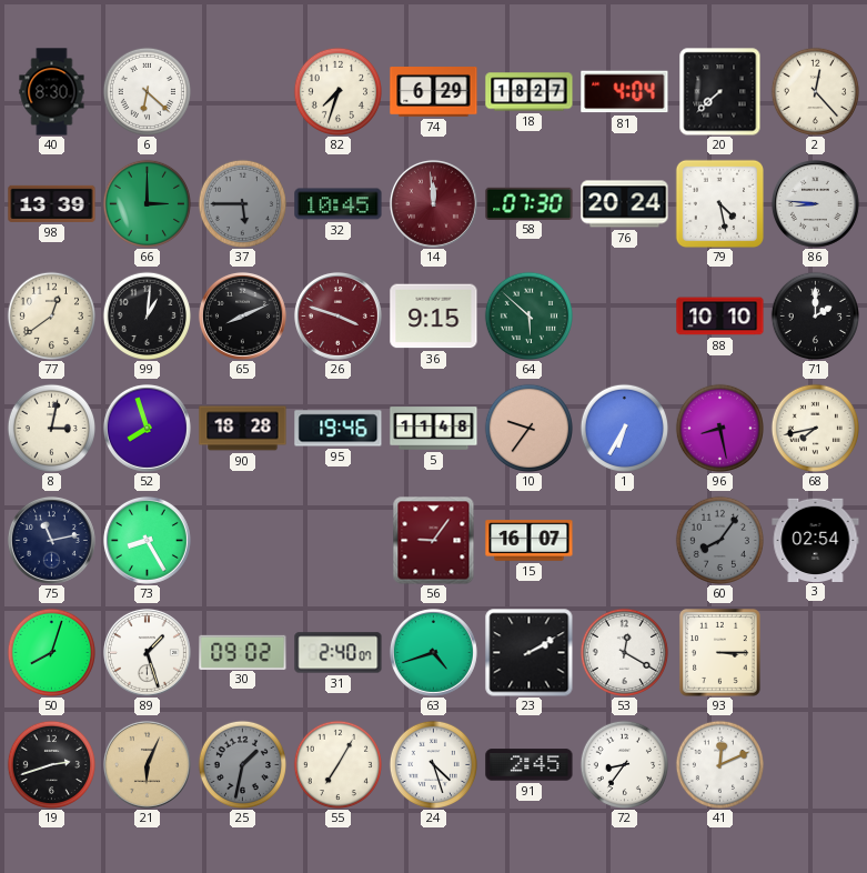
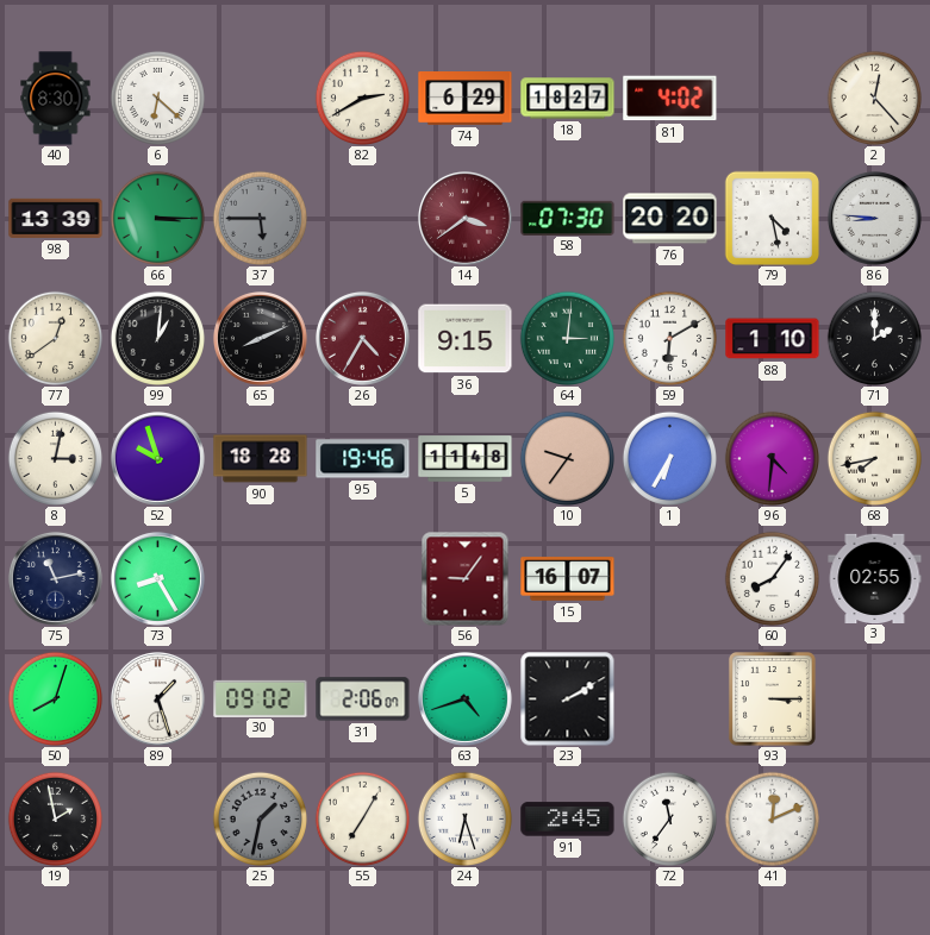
82: 7:33 -> 2:40 (362, 98)
81: 4:04 -> 4:02 (670, 99)
20: 7:38 -> none (720, 92)
66: 3:00 -> 3:15 (157, 218)
32: 10:45 -> none (339, 204)
14: 11:59 -> 3:39 (464, 218)
76: 20:24 -> 20:20 (670, 219)
26: 3:48 -> 4:35 (362, 338)
64: 5:52 -> 3:01 (567, 338)
59: none -> 6:10 (669, 338)
88: 10:10 -> 1:10 (773, 339)
52: 7:57 -> 9:57 (157, 458)
96: 8:28 -> 4:31 (772, 458)
60 dial: grey -> white (772, 578)
3: 02:54 -> 02:55 (875, 578)
31: 2:40 -> 2:06 (363, 699)
53: 12:20 -> none (624, 652)
19: 2:42 -> 1:58 (55, 818)
21: 6:04 -> none (147, 764)
24: 4:27 -> 6:27 (464, 818)
72: 8:36 -> 11:36 (669, 818)
